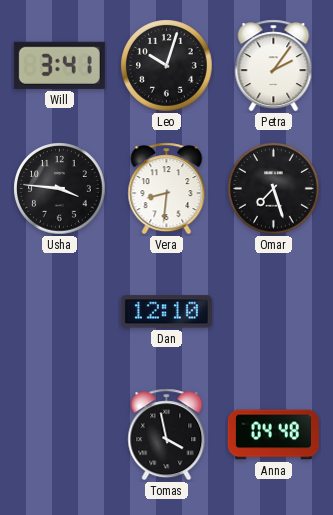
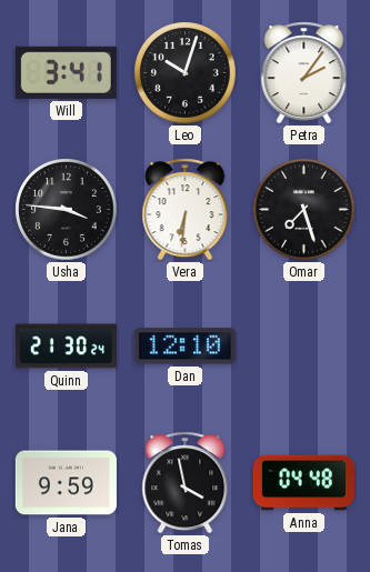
Vera: 8:31 -> 6:31 (186, 210)
Quinn: none -> 21:30 (66, 347)
Jana: none -> 9:59 (66, 483)
